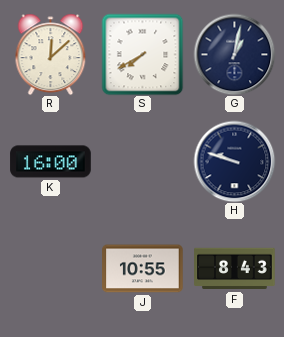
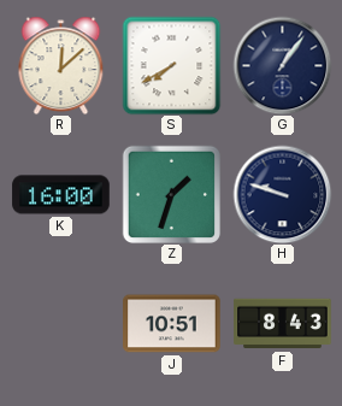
G: 1:02 -> 1:06 (282, 65)
Z: none -> 1:33 (171, 194)
J: 10:55 -> 10:51 (172, 324)
